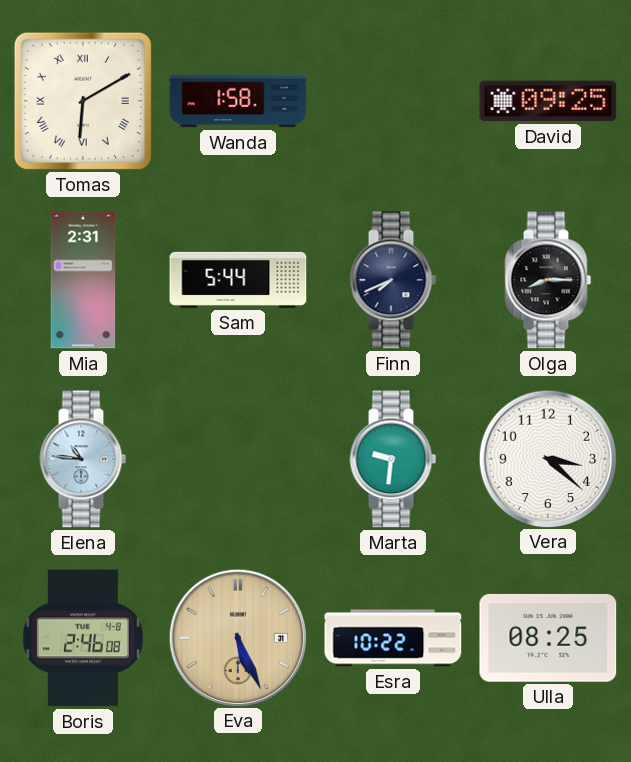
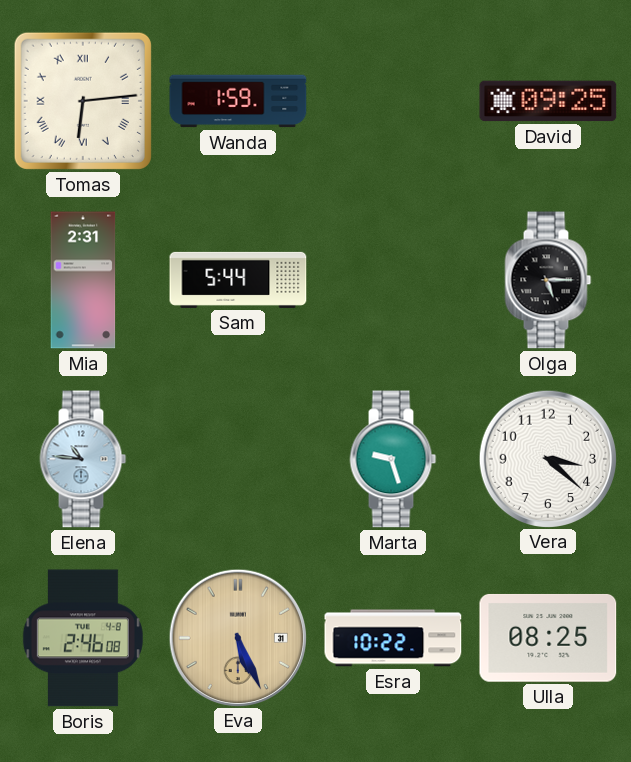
Tomas: 6:10 -> 6:14 (83, 101)
Wanda: 1:58 -> 1:59 (238, 101)
Finn: 7:41 -> none (393, 280)
Olga: 8:15 -> 5:15 (548, 280)
Marta: 9:31 -> 9:27 (393, 459)
